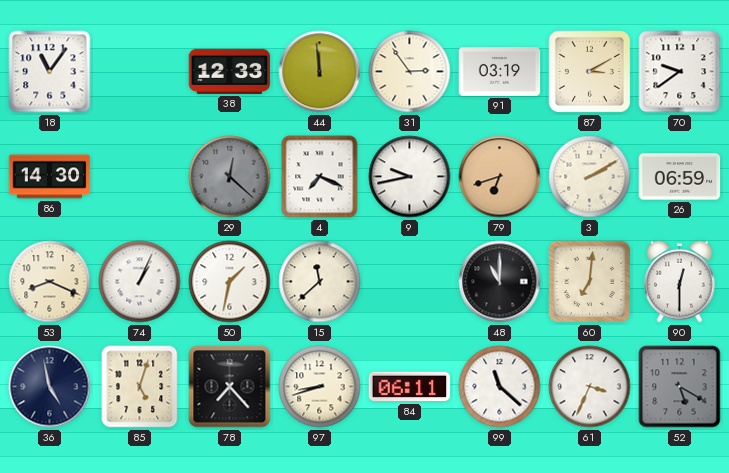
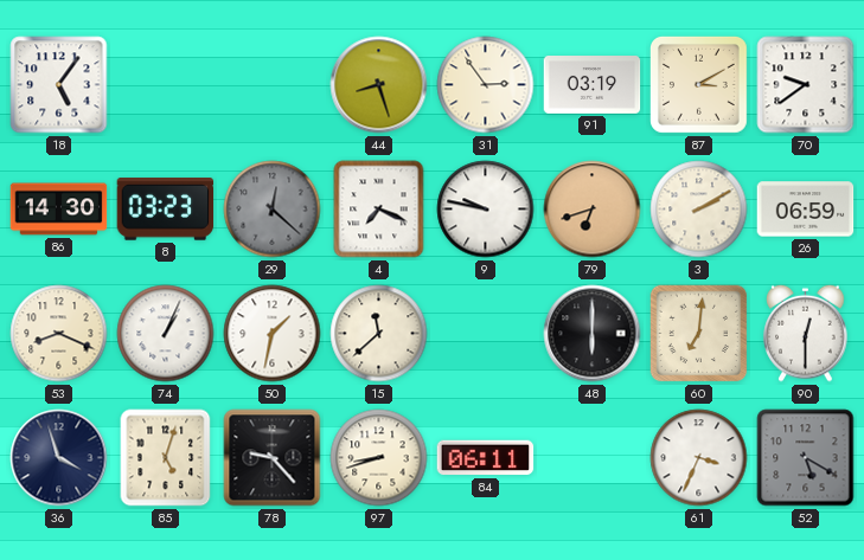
18: 11:06 -> 5:06 (59, 85)
38: 12:33 -> none (230, 71)
44: 11:59 -> 8:27 (379, 85)
8: none -> 03:23 (166, 210)
9: 9:43 -> 9:47 (486, 210)
48: 11:00 -> 6:00 (593, 334)
36: 4:58 -> 3:57 (59, 458)
78: 7:23 -> 9:23 (273, 458)
99: 11:22 -> none (500, 387)
